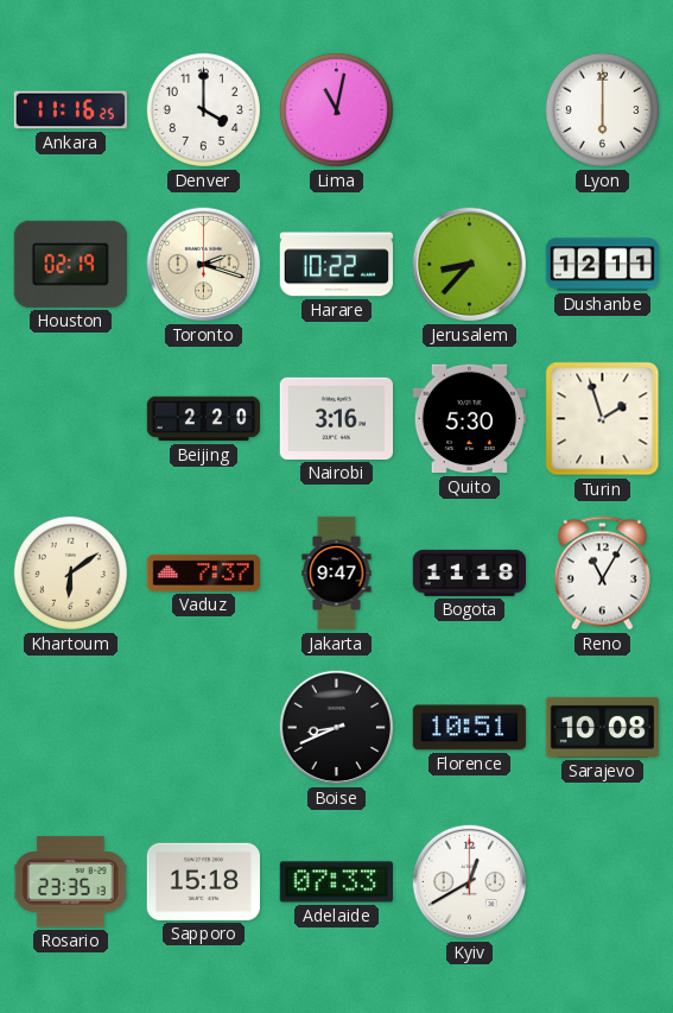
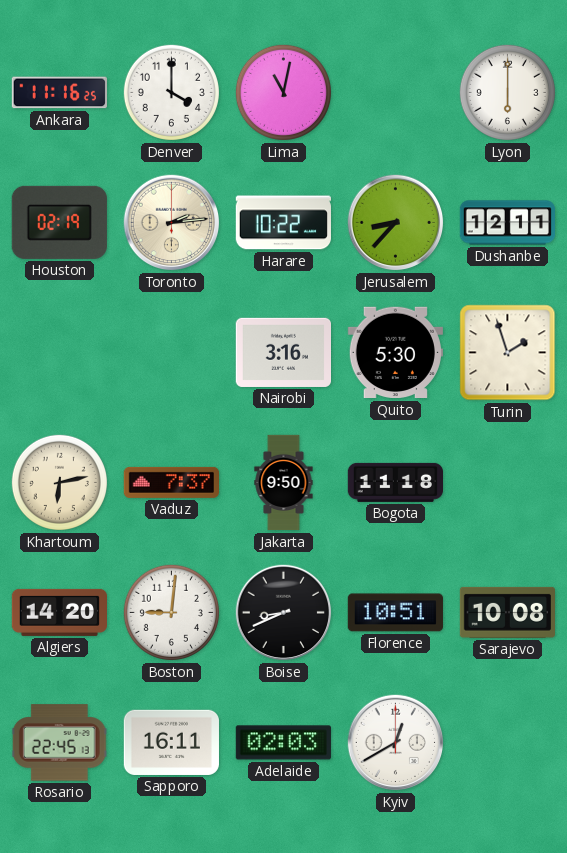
Toronto: 2:18 -> 2:14 (172, 223)
Beijing: 2:20 -> none (204, 419)
Khartoum: 6:09 -> 6:13 (59, 482)
Jakarta: 9:47 -> 9:50 (284, 483)
Reno: 11:05 -> none (602, 574)
Algiers: none -> 14:20 (59, 612)
Boston: none -> 9:01 (171, 612)
Rosario: 23:35 -> 22:45 (59, 743)
Sapporo: 15:18 -> 16:11 (171, 742)
Adelaide: 07:33 -> 02:03 (283, 743)
